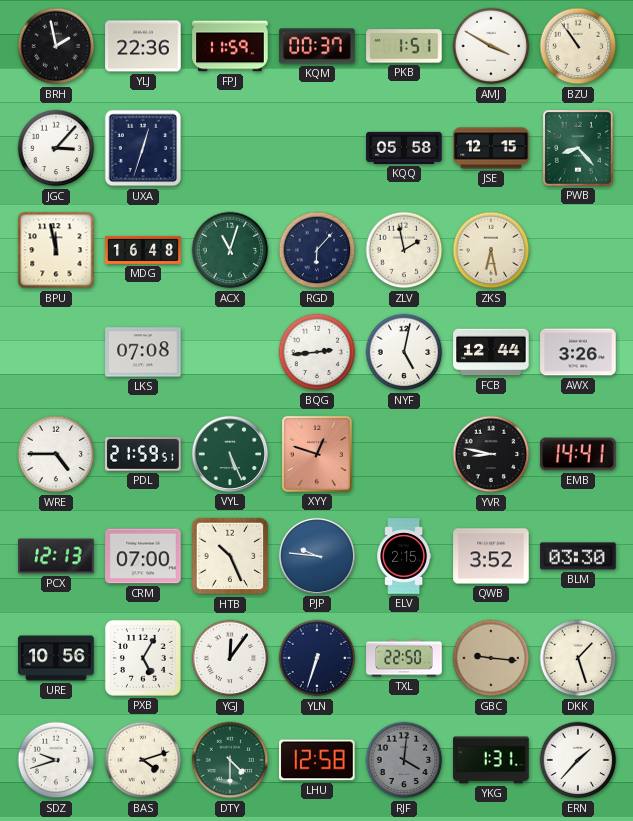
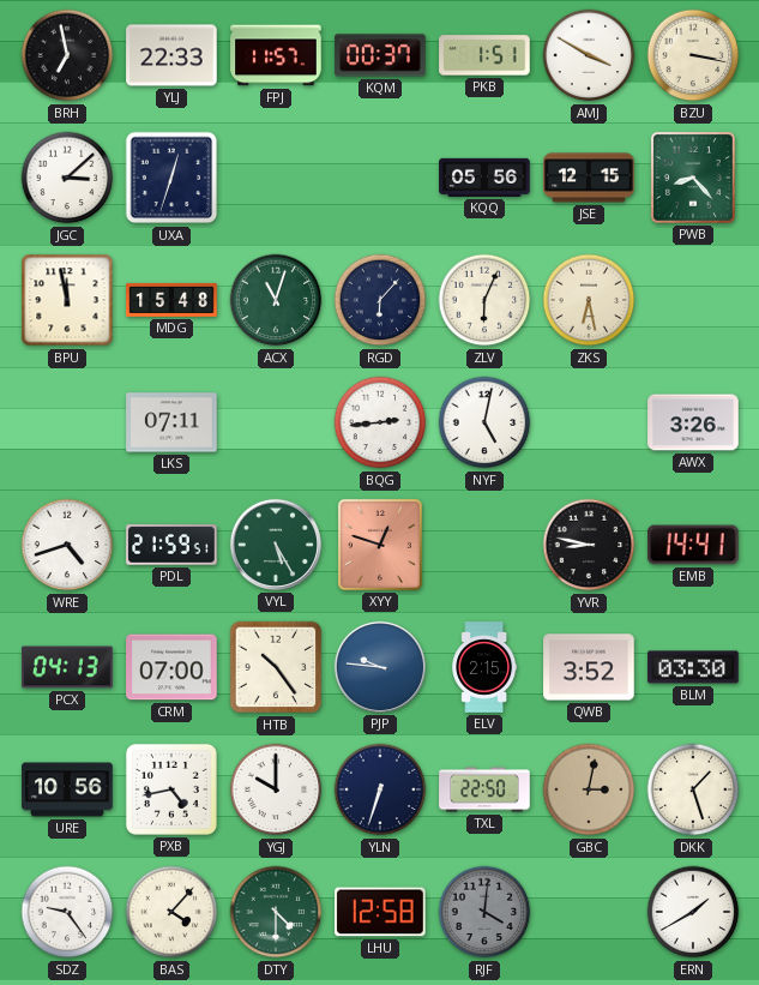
BRH: 1:58 -> 6:58 (67, 55)
YLJ: 22:36 -> 22:33 (171, 55)
FPJ: 11:59 -> 11:57 (276, 55)
BZU: 10:54 -> 3:17 (693, 55)
JGC: 3:07 -> 3:08 (67, 178)
KQQ: 05:58 -> 05:56 (484, 178)
MDG: 16:48 -> 15:48 (171, 300)
ZLV: 1:58 -> 6:04 (484, 300)
LKS: 07:08 -> 07:11 (171, 422)
FCB: 12:44 -> none (491, 352)
WRE: 4:45 -> 4:42 (67, 545)
VYL: 5:26 -> 5:25 (276, 545)
PCX: 12:13 -> 04:13 (67, 667)
HTB: 10:26 -> 10:24 (276, 667)
PXB: 5:05 -> 4:43 (171, 789)
YGJ: 12:06 -> 10:00 (276, 789)
GBC: 9:16 -> 3:02 (589, 789)
SDZ: 9:42 -> 9:24 (67, 912)
BAS: 4:12 -> 4:07 (171, 912)
YKG: 1:31 -> none (491, 760)
ERN: 1:37 -> 1:40 (693, 912)
